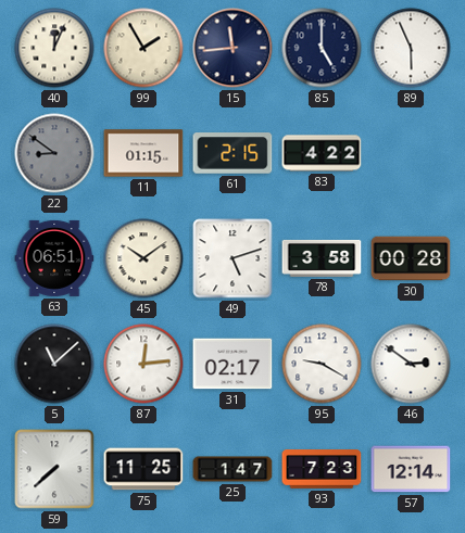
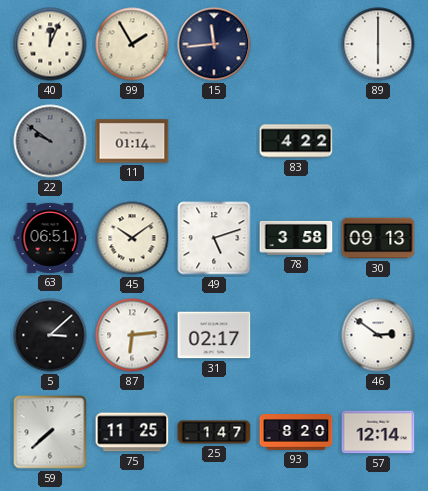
85: 5:00 -> none (322, 48)
89: 5:56 -> 6:00 (378, 44)
22: 8:51 -> 9:51 (50, 141)
11: 01:15 -> 01:14 (132, 141)
61: 2:15 -> none (232, 153)
30: 00:28 -> 09:13 (378, 238)
5: 11:08 -> 3:08 (50, 335)
87: 12:14 -> 6:14 (132, 335)
95: 9:20 -> none (322, 364)
93: 7:23 -> 8:20 (296, 433)
